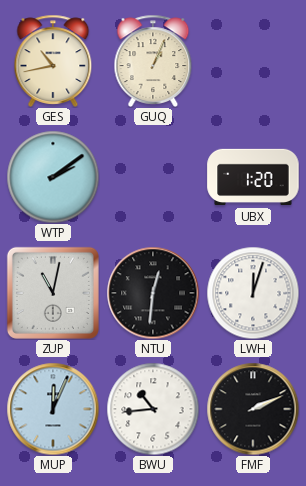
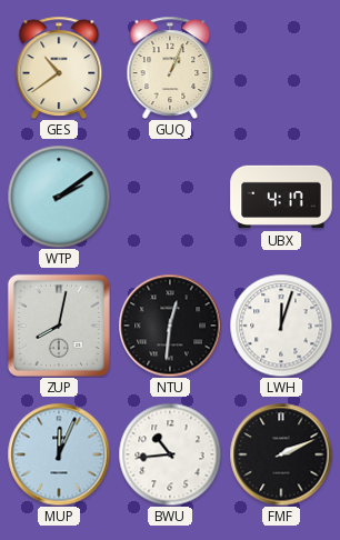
GES: 10:43 -> 10:39 (59, 68)
UBX: 1:20 -> 4:17 (281, 197)
ZUP: 11:02 -> 8:02 (59, 326)
